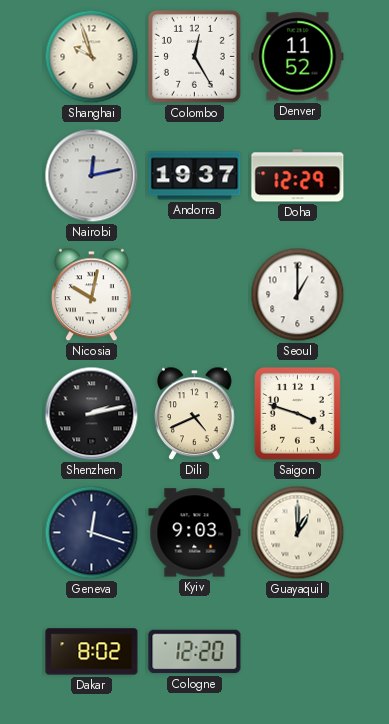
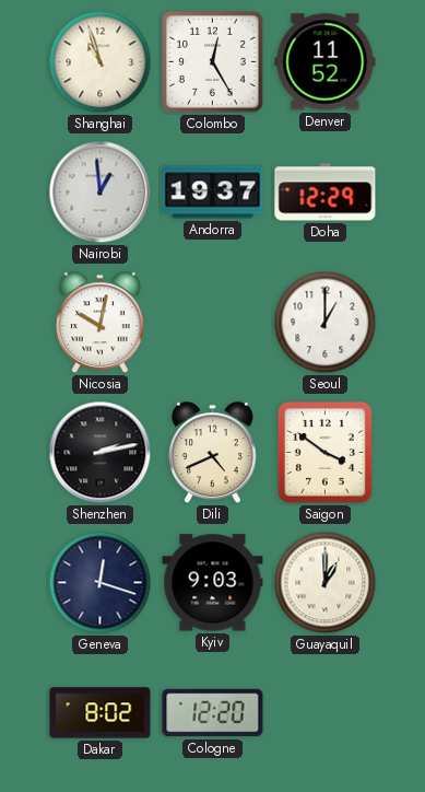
Shanghai: 9:57 -> 10:57 (101, 62)
Nairobi: 12:13 -> 12:59 (101, 193)
Saigon: 3:48 -> 3:51 (324, 452)
